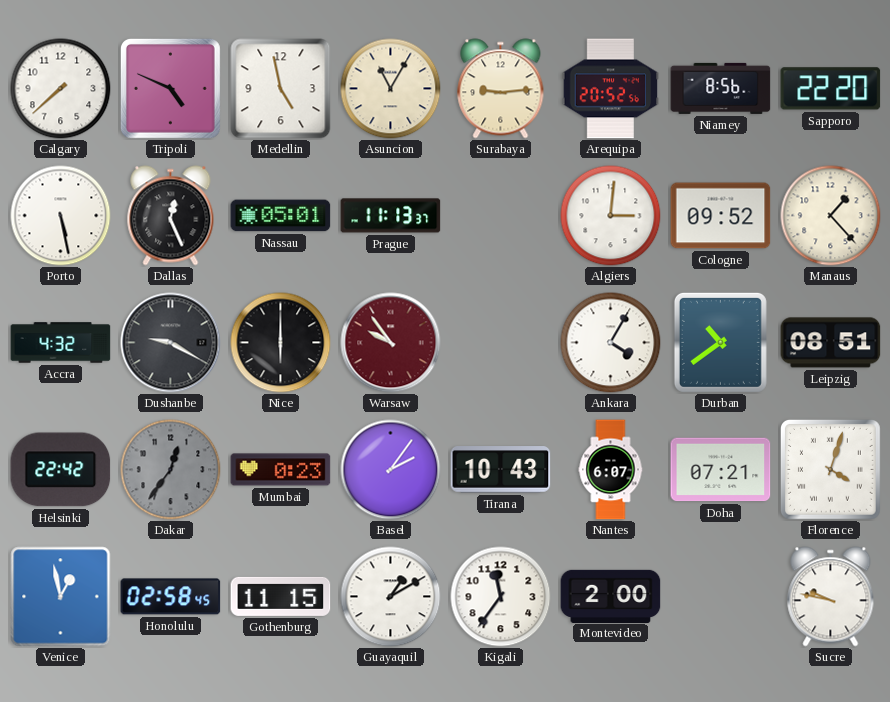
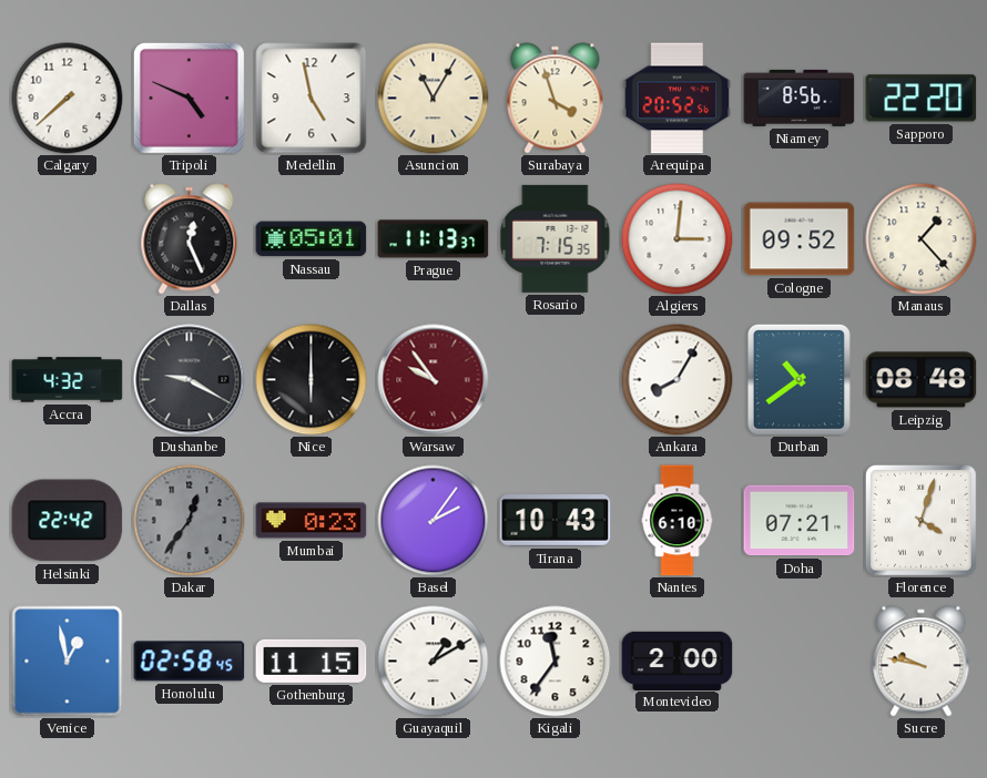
Surabaya: 9:14 -> 3:57 (556, 99)
Porto: 5:28 -> none (61, 216)
Rosario: none -> 7:15 (556, 238)
Ankara: 4:05 -> 8:05 (678, 380)
Leipzig: 08:51 -> 08:48 (922, 380)
Nantes: 6:07 -> 6:10 (678, 521)
